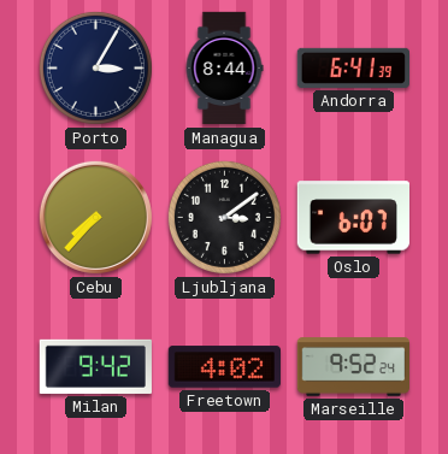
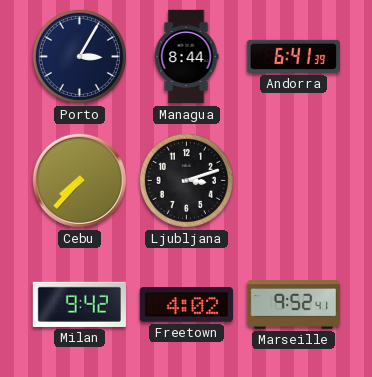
Ljubljana: 3:09 -> 3:12 (186, 180)
Oslo: 6:07 -> none (353, 218)
Marseille: 9:52:24 -> 9:52:41 (294, 305)
